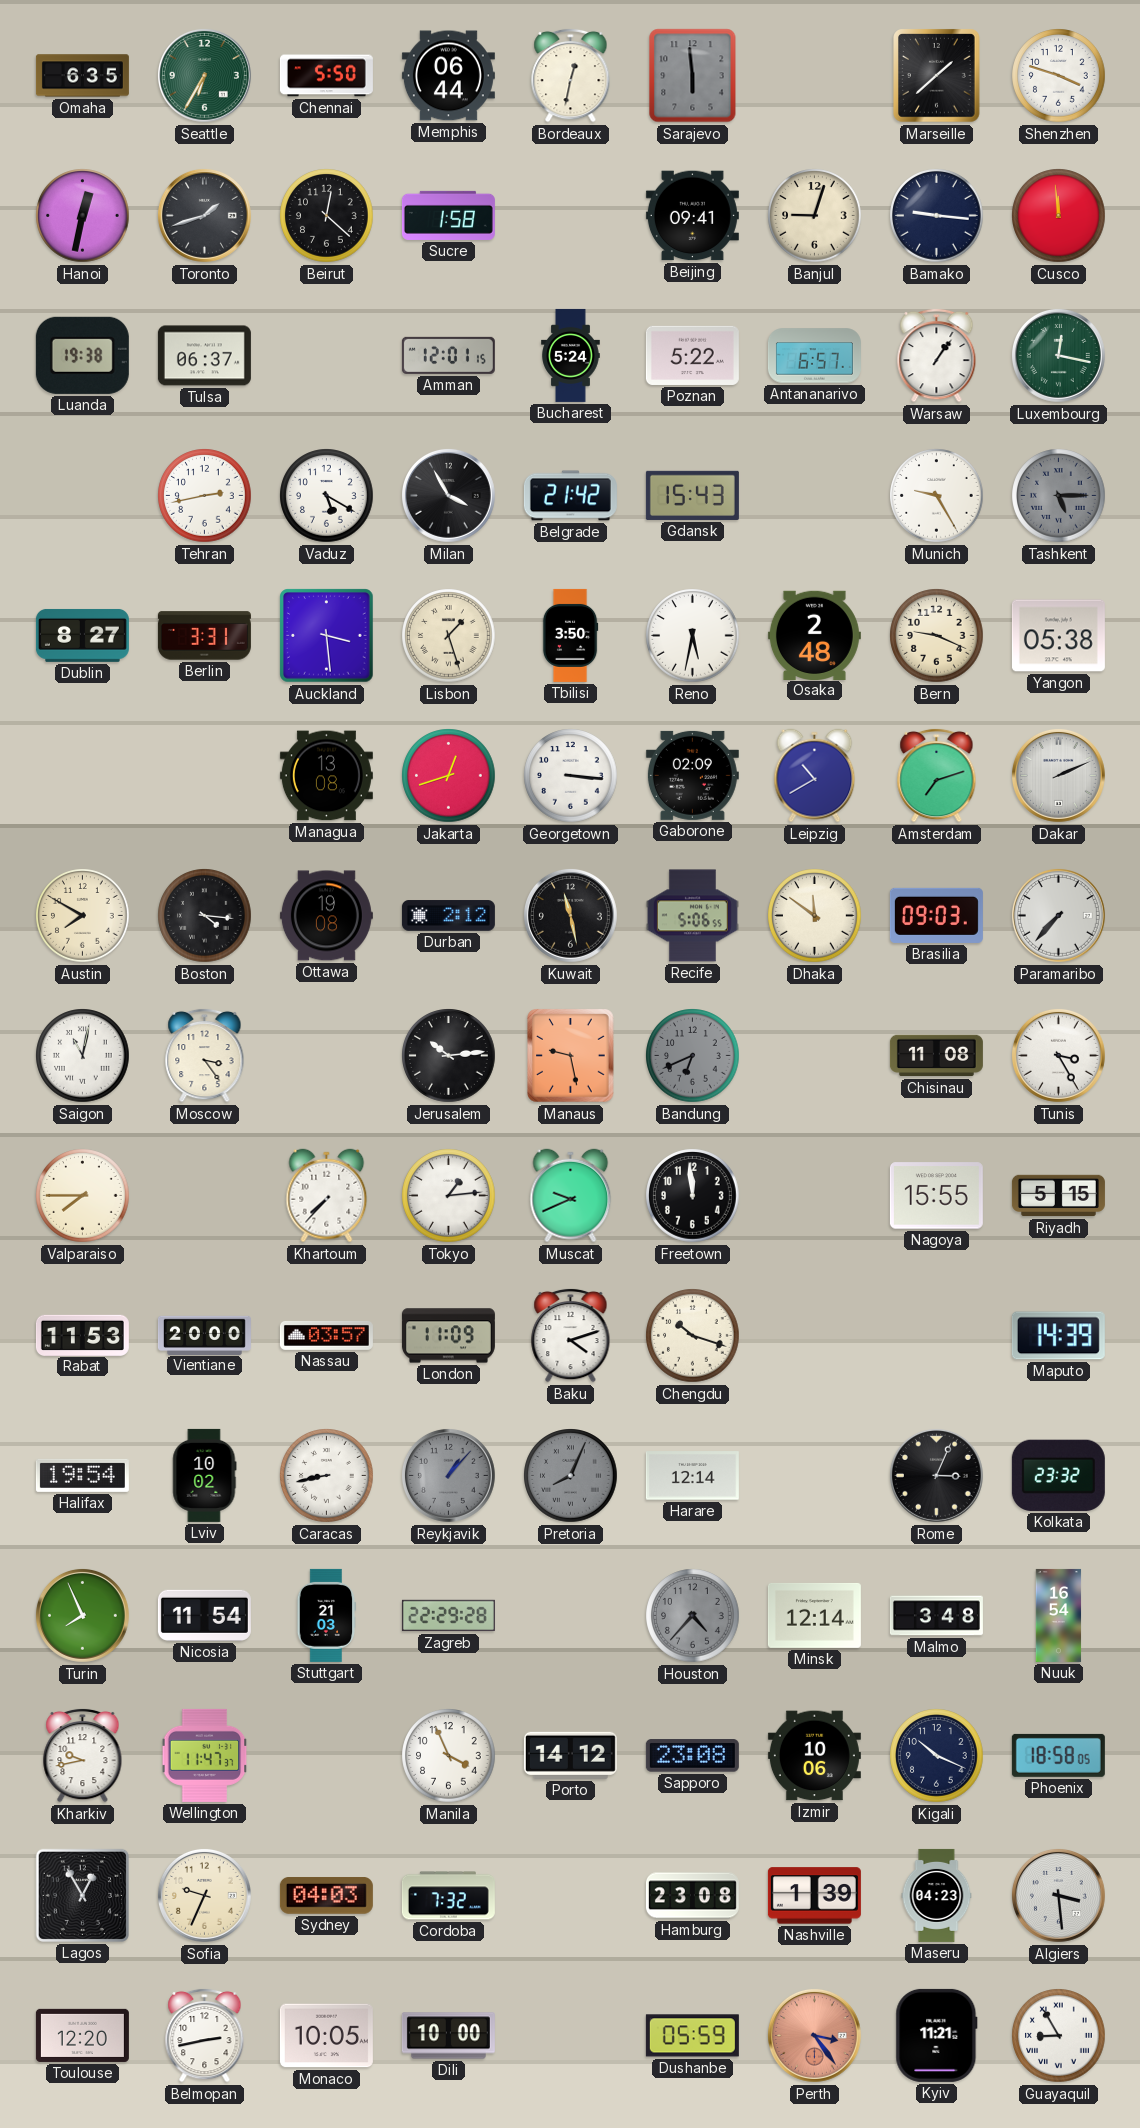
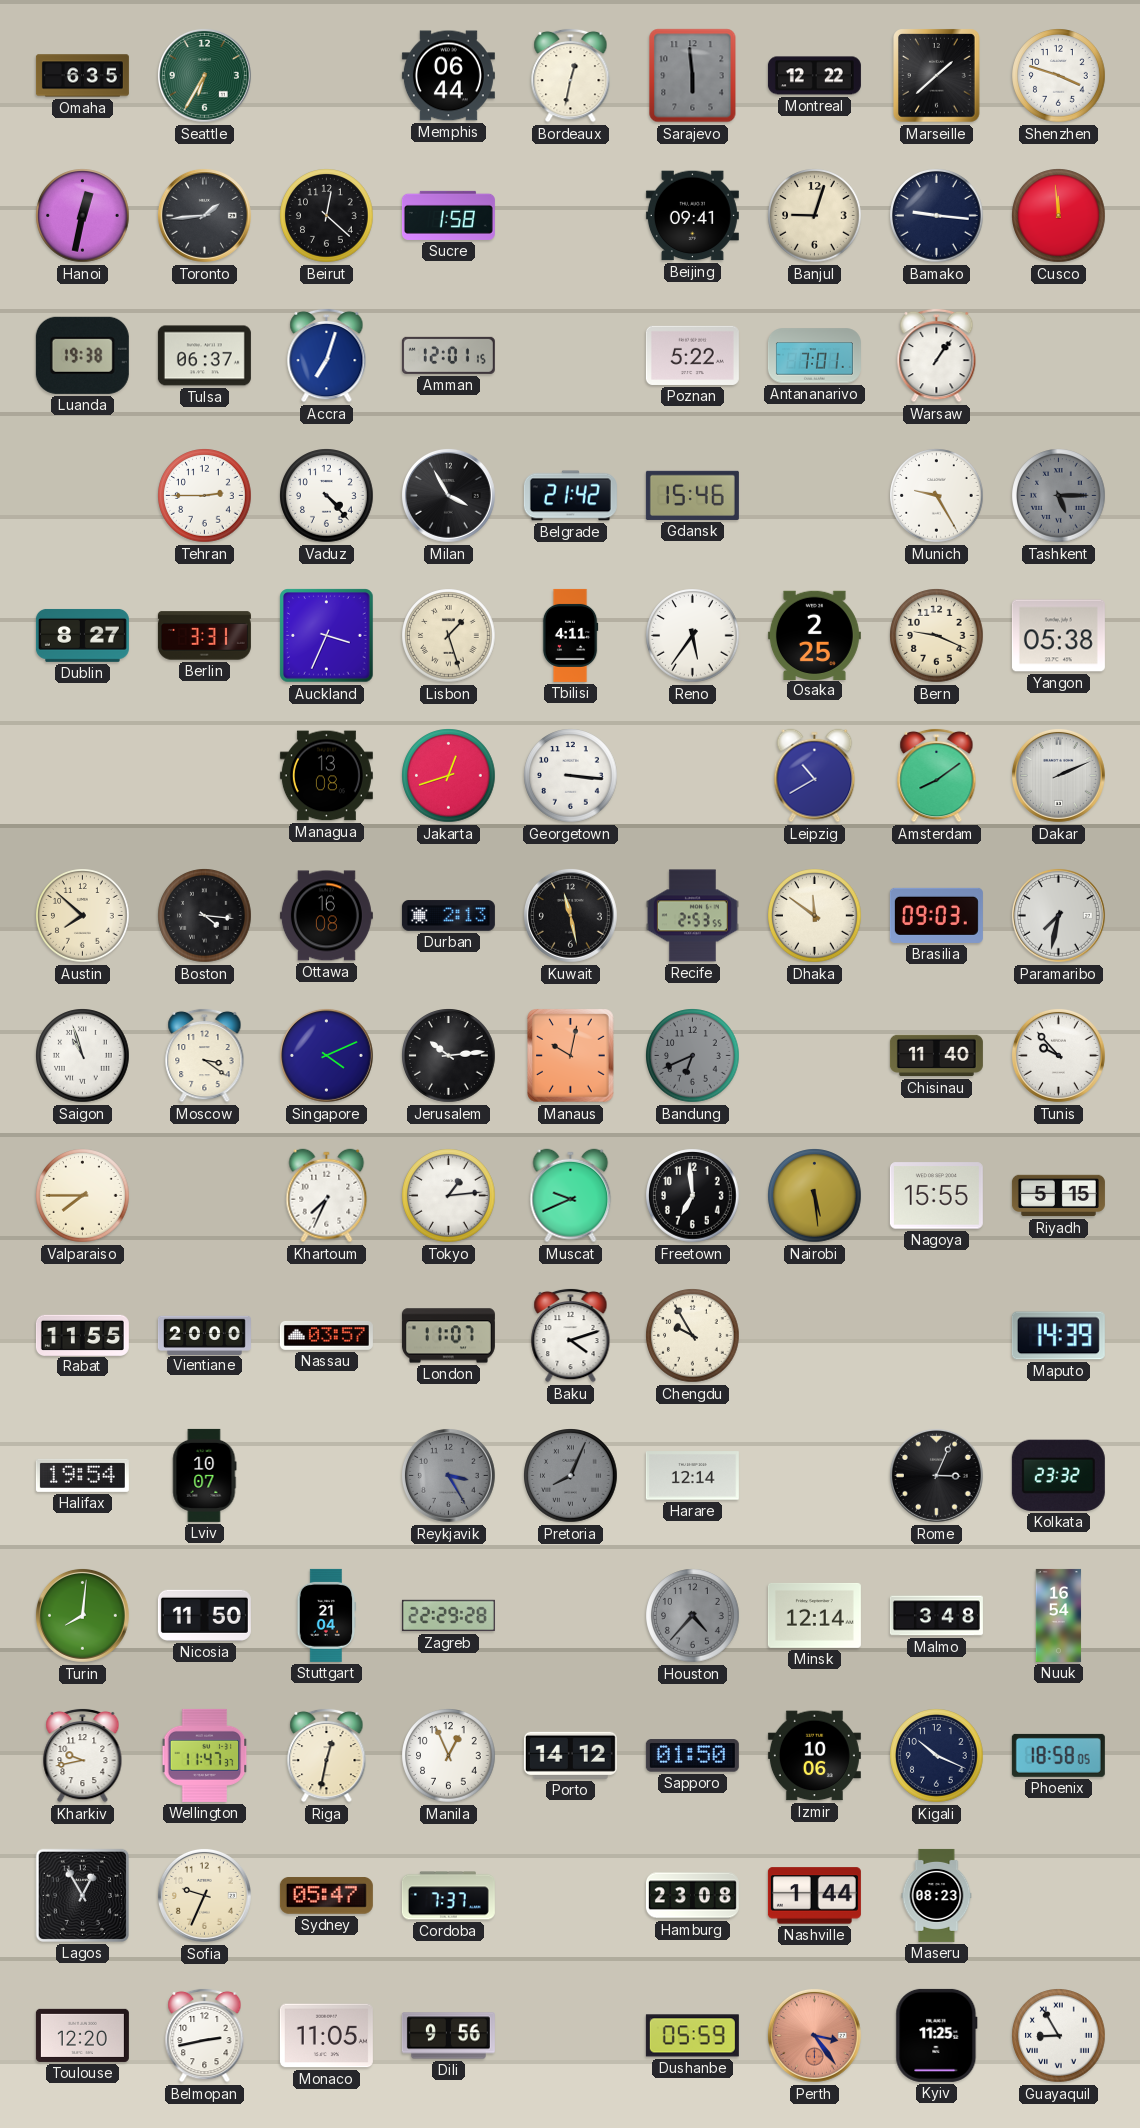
Chennai: 5:50 -> none (326, 76)
Montreal: none -> 12:22 (814, 76)
Toronto: 1:42 -> 1:44 (204, 215)
Accra: none -> 7:03 (327, 355)
Bucharest: 5:24 -> none (571, 355)
Antananarivo: 6:57 -> 7:01 (814, 356)
Luxembourg: 12:17 -> none (1058, 355)
Tehran: 2:43 -> 2:45 (205, 496)
Vaduz: 5:20 -> 4:23 (327, 496)
Gdansk: 15:43 -> 15:46 (692, 495)
Auckland: 3:29 -> 3:34 (327, 636)
Tbilisi: 3:50 -> 4:11 (570, 635)
Reno: 5:32 -> 5:36 (693, 636)
Osaka: 2:48 -> 2:25 (814, 635)
Gaborone: 02:09 -> none (692, 775)
Amsterdam: 7:12 -> 8:09 (937, 775)
Austin: 7:50 -> 7:52 (83, 916)
Ottawa: 19:08 -> 16:08 (326, 916)
Durban: 2:12 -> 2:13 (448, 916)
Recife: 5:06 -> 2:53 (692, 916)
Paramaribo: 7:37 -> 7:32 (1058, 915)
Saigon: 11:02 -> 10:57 (83, 1056)
Moscow: 3:24 -> 3:21 (205, 1055)
Singapore: none -> 4:11 (326, 1055)
Manaus: 9:28 -> 10:02 (571, 1056)
Chisinau: 11:08 -> 11:40 (936, 1056)
Tunis: 3:25 -> 9:53 (1058, 1055)
Khartoum: 7:37 -> 7:34 (327, 1196)
Freetown: 11:59 -> 6:59 (693, 1196)
Nairobi: none -> 5:29 (815, 1196)
Rabat: 11:53 -> 11:55 (82, 1335)
London: 11:09 -> 11:07 (448, 1336)
Chengdu: 10:18 -> 9:55 (693, 1336)
Lviv: 10:02 -> 10:07 (205, 1475)
Caracas: 8:43 -> none (327, 1476)
Reykjavik: 1:07 -> 3:25 (448, 1475)
Turin: 7:56 -> 8:01 (82, 1615)
Nicosia: 11:54 -> 11:50 (204, 1615)
Stuttgart: 21:03 -> 21:04 (326, 1615)
Riga: none -> 12:32 (327, 1755)
Manila: 3:56 -> 12:56 (449, 1756)
Sapporo: 23:08 -> 01:50 (692, 1756)
Sydney: 04:03 -> 05:47 (326, 1896)
Cordoba: 7:32 -> 7:37 (448, 1896)
Nashville: 1:39 -> 1:44 (814, 1896)
Maseru: 04:23 -> 08:23 (937, 1895)
Algiers: 3:29 -> none (1058, 1895)
Monaco: 10:05 -> 11:05 (326, 2036)
Dili: 10:00 -> 9:56 (448, 2036)
Kyiv: 11:21 -> 11:25 (937, 2035)
